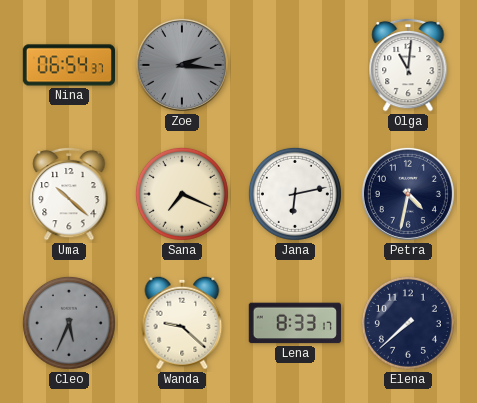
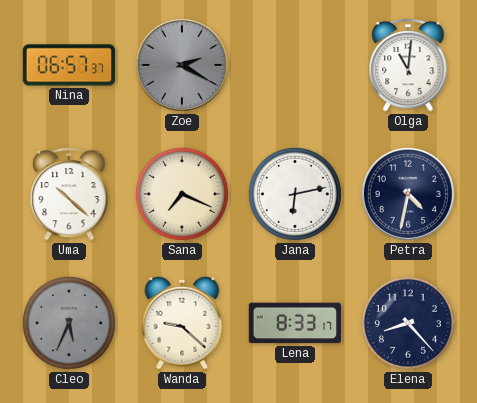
Nina: 06:54 -> 06:57 (68, 65)
Zoe: 2:16 -> 2:20 (182, 65)
Elena: 7:38 -> 8:23 (408, 323)
